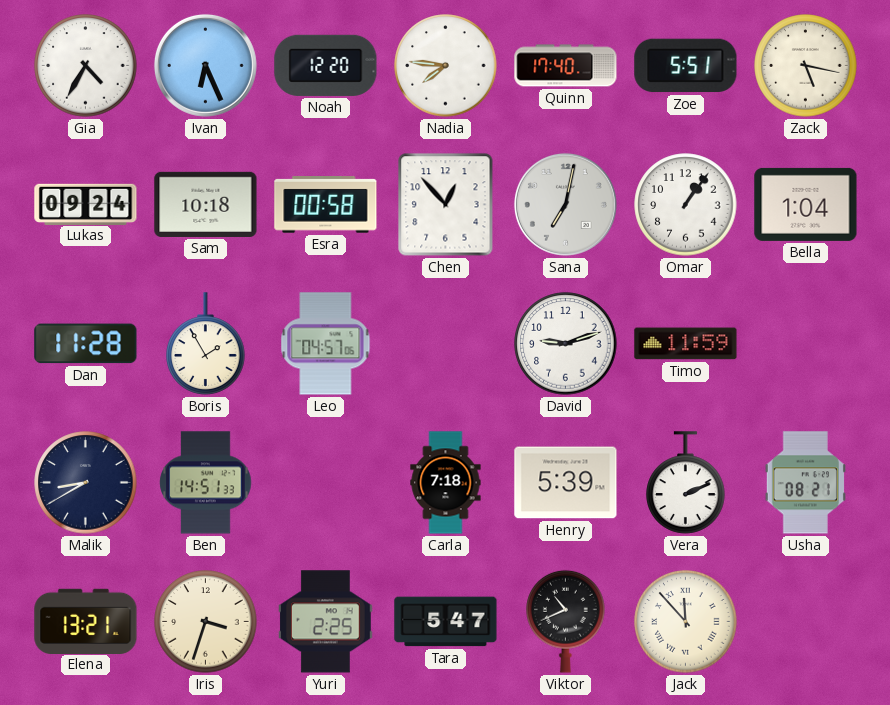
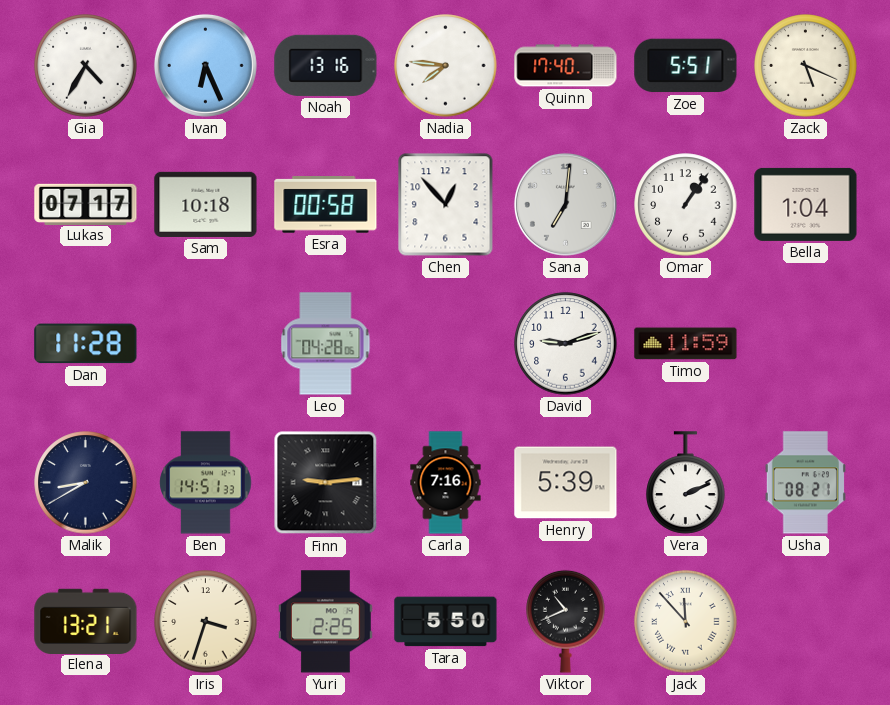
Noah: 12:20 -> 13:16 (326, 65)
Zack: 5:17 -> 5:19 (806, 66)
Lukas: 09:24 -> 07:17 (86, 204)
Sana: 7:02 -> 7:01 (565, 204)
Boris: 1:55 -> none (206, 344)
Leo: 04:57 -> 04:28 (326, 344)
Finn: none -> 9:14 (326, 483)
Carla: 7:18 -> 7:16 (446, 483)
Tara: 5:47 -> 5:50 (446, 622)
